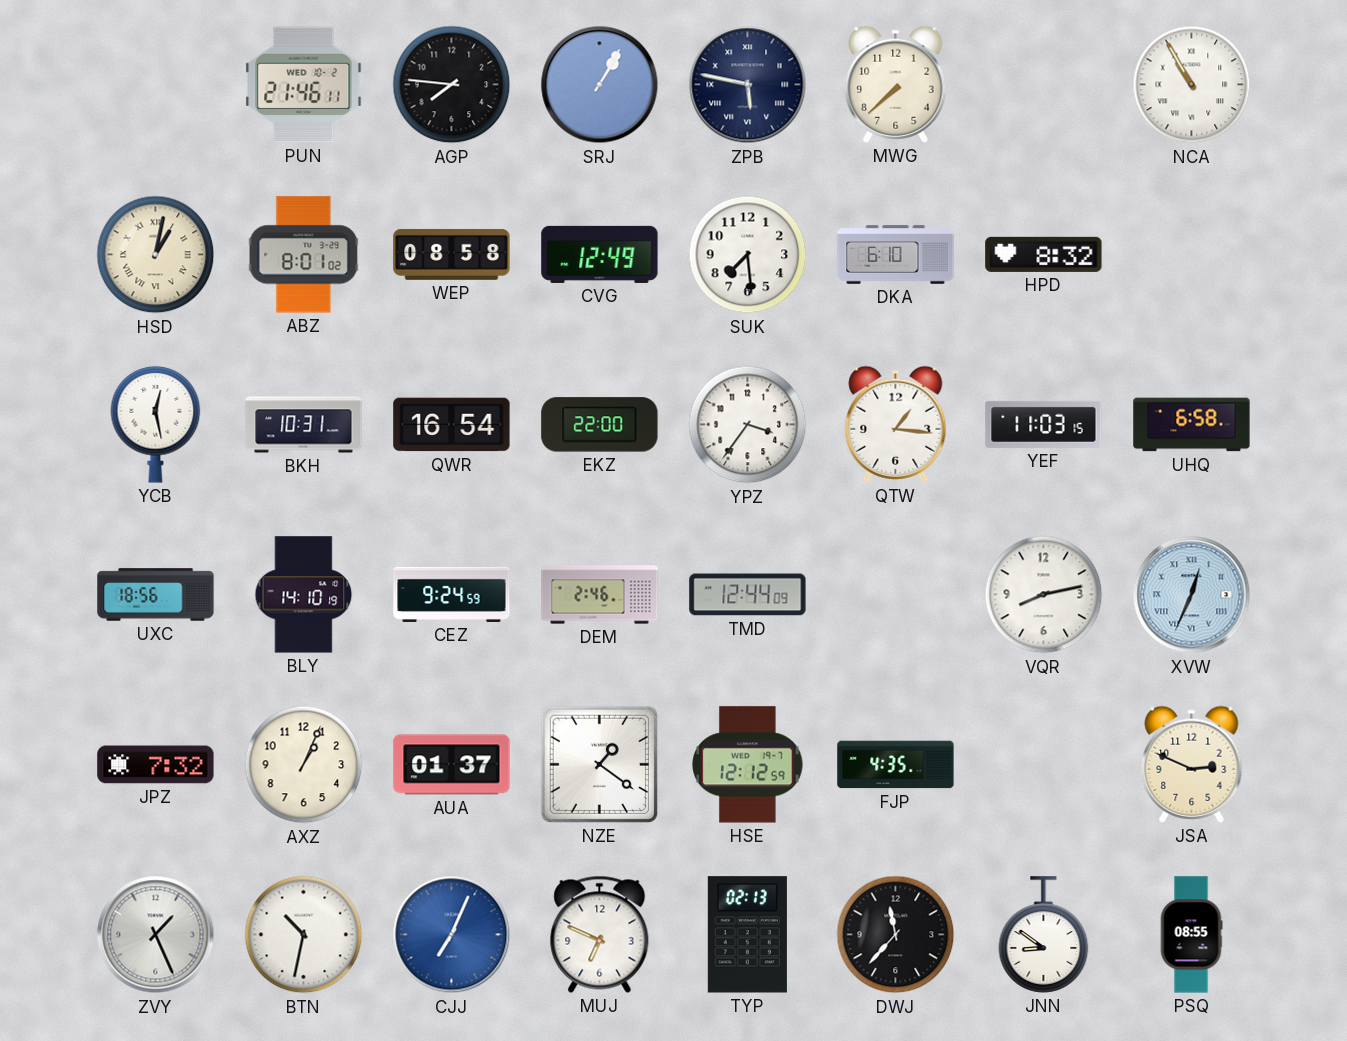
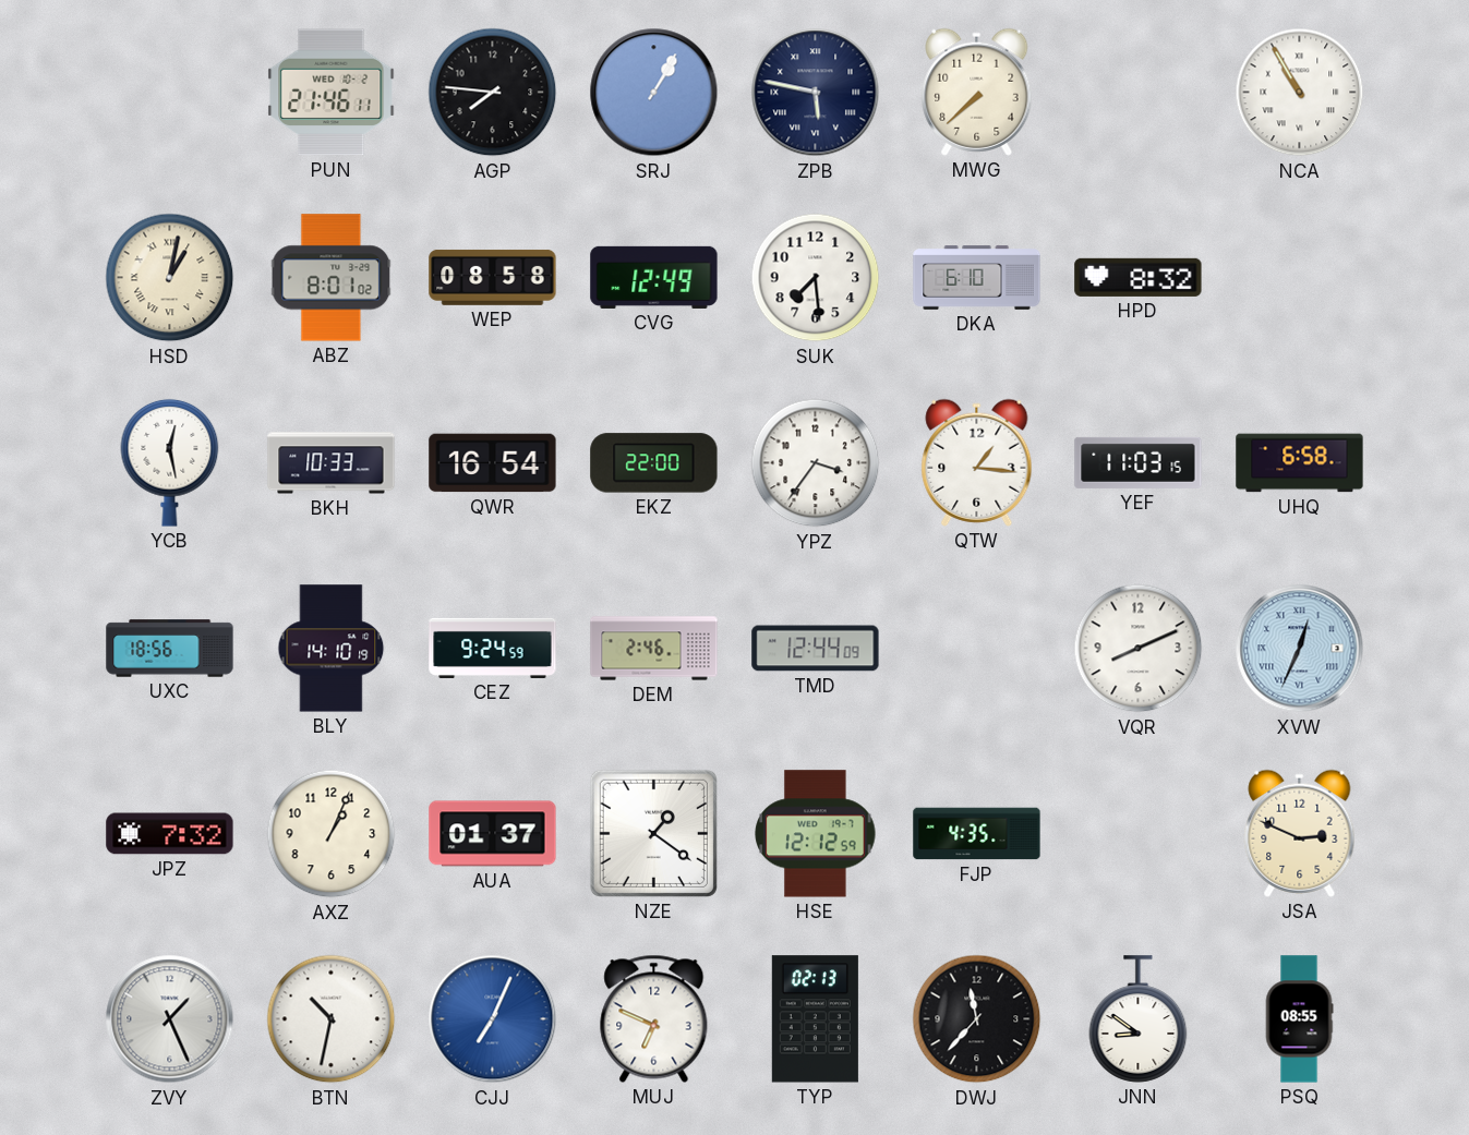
BKH: 10:31 -> 10:33 (332, 463)
VQR: 8:13 -> 8:11 (1139, 649)
